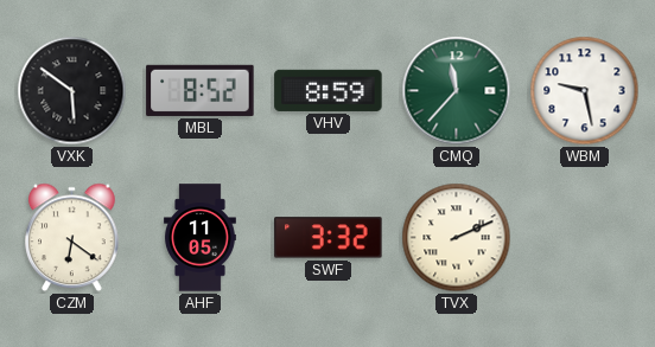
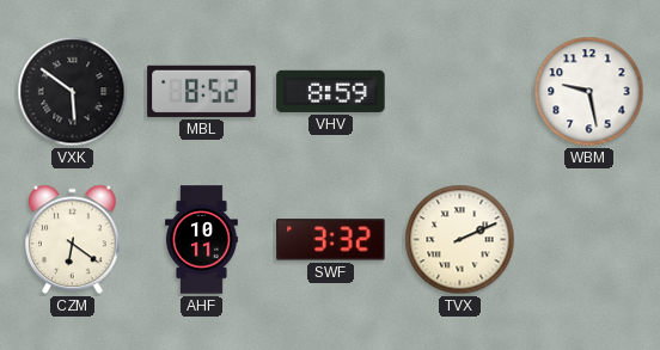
CMQ: 11:37 -> none (457, 91)
AHF: 11:05 -> 10:11 (201, 240)
